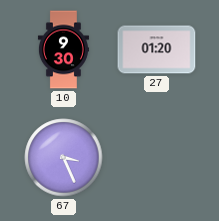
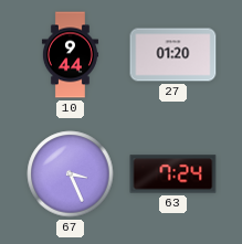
10: 9:30 -> 9:44 (70, 55)
63: none -> 7:24 (173, 174)
